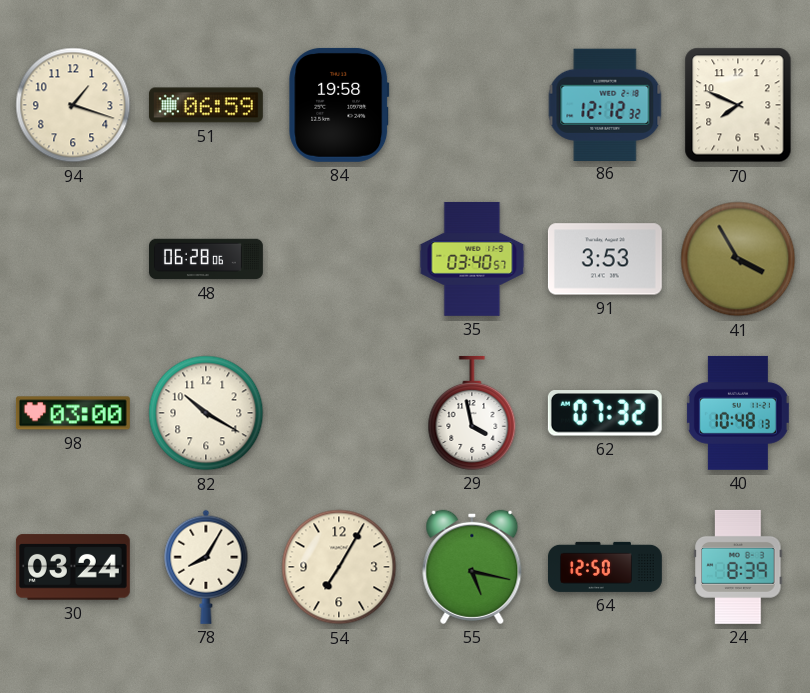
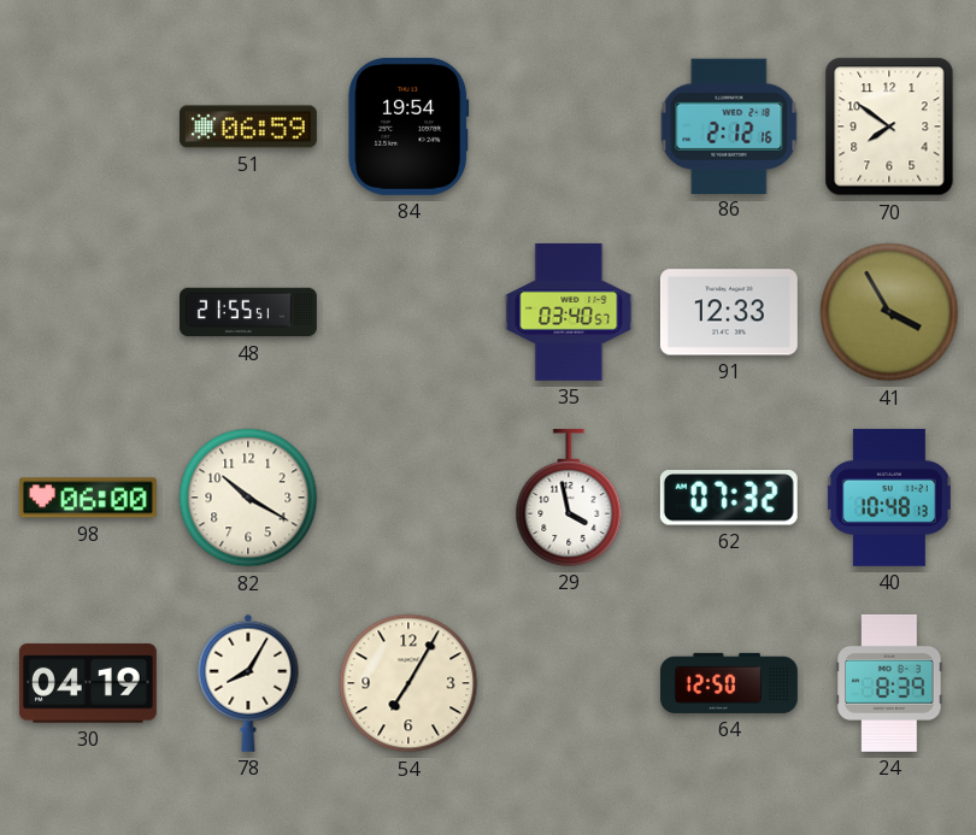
94: 1:18 -> none (73, 105)
84: 19:58 -> 19:54 (408, 127)
86: 12:12 -> 2:12 (729, 125)
70: 7:49 -> 7:51 (889, 127)
48: 06:28 -> 21:55 (249, 312)
91: 3:53 -> 12:33 (729, 312)
98: 03:00 -> 06:00 (88, 498)
30: 03:24 -> 04:19 (88, 683)
55: 5:17 -> none (472, 567)
